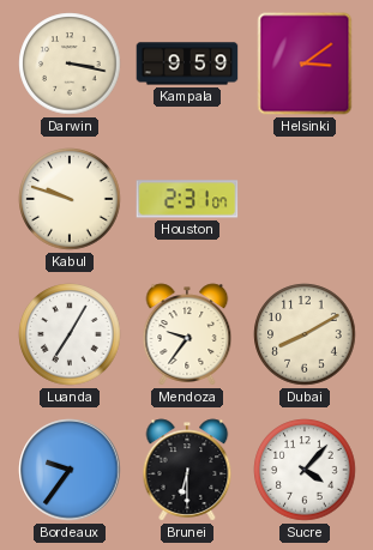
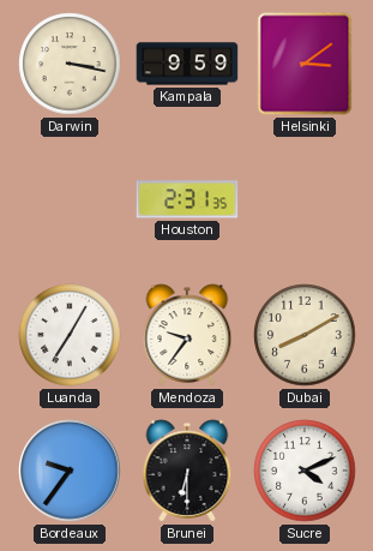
Kabul: 9:48 -> none (70, 199)
Houston: 2:31:07 -> 2:31:35 (187, 199)
Sucre: 4:07 -> 4:11 (305, 471)
